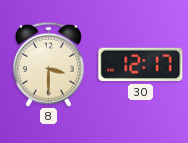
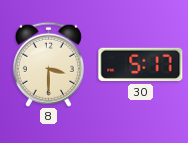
30: 12:17 -> 5:17 (141, 65)
